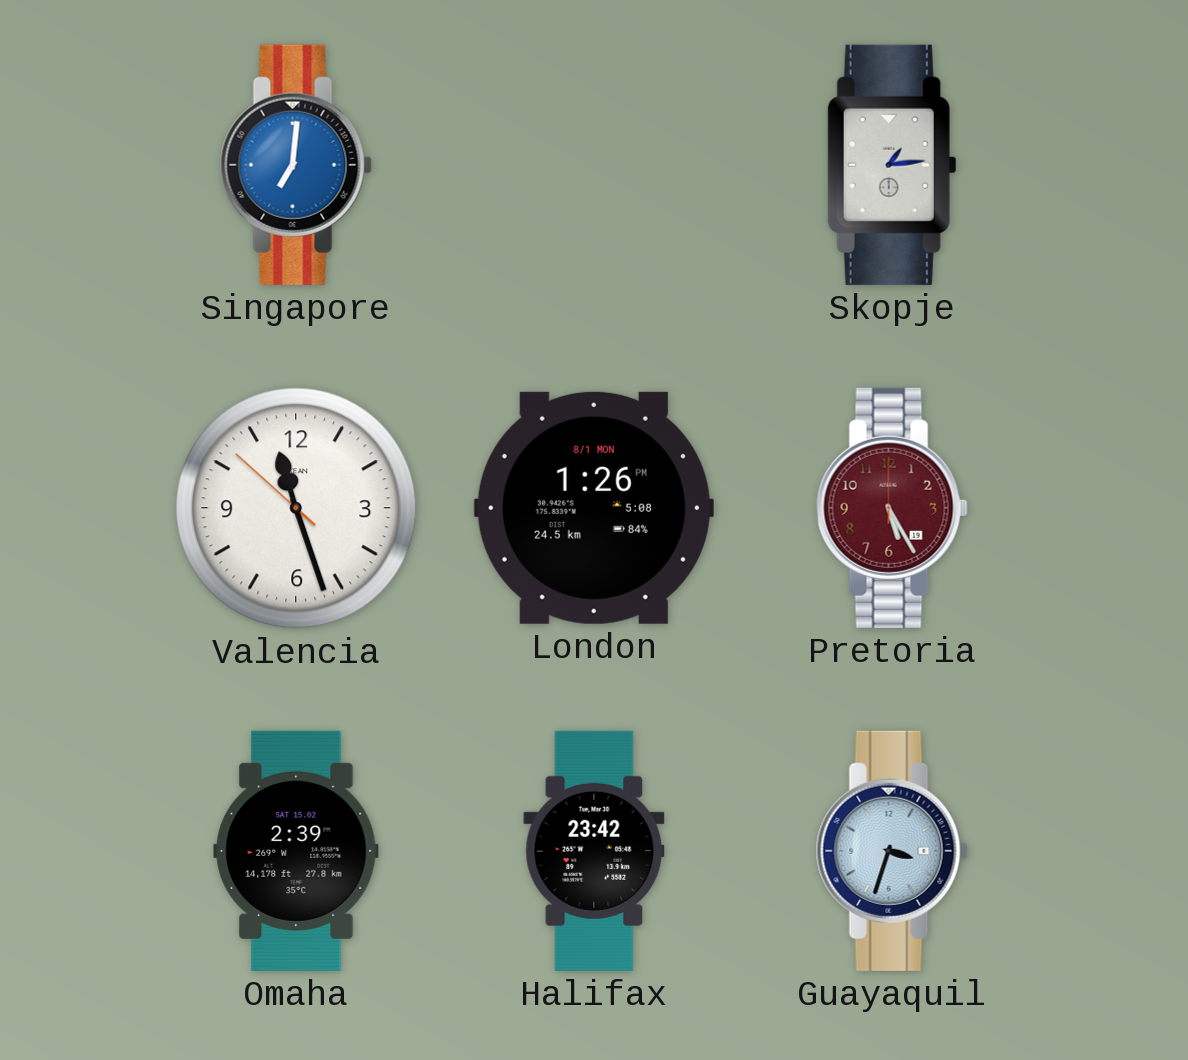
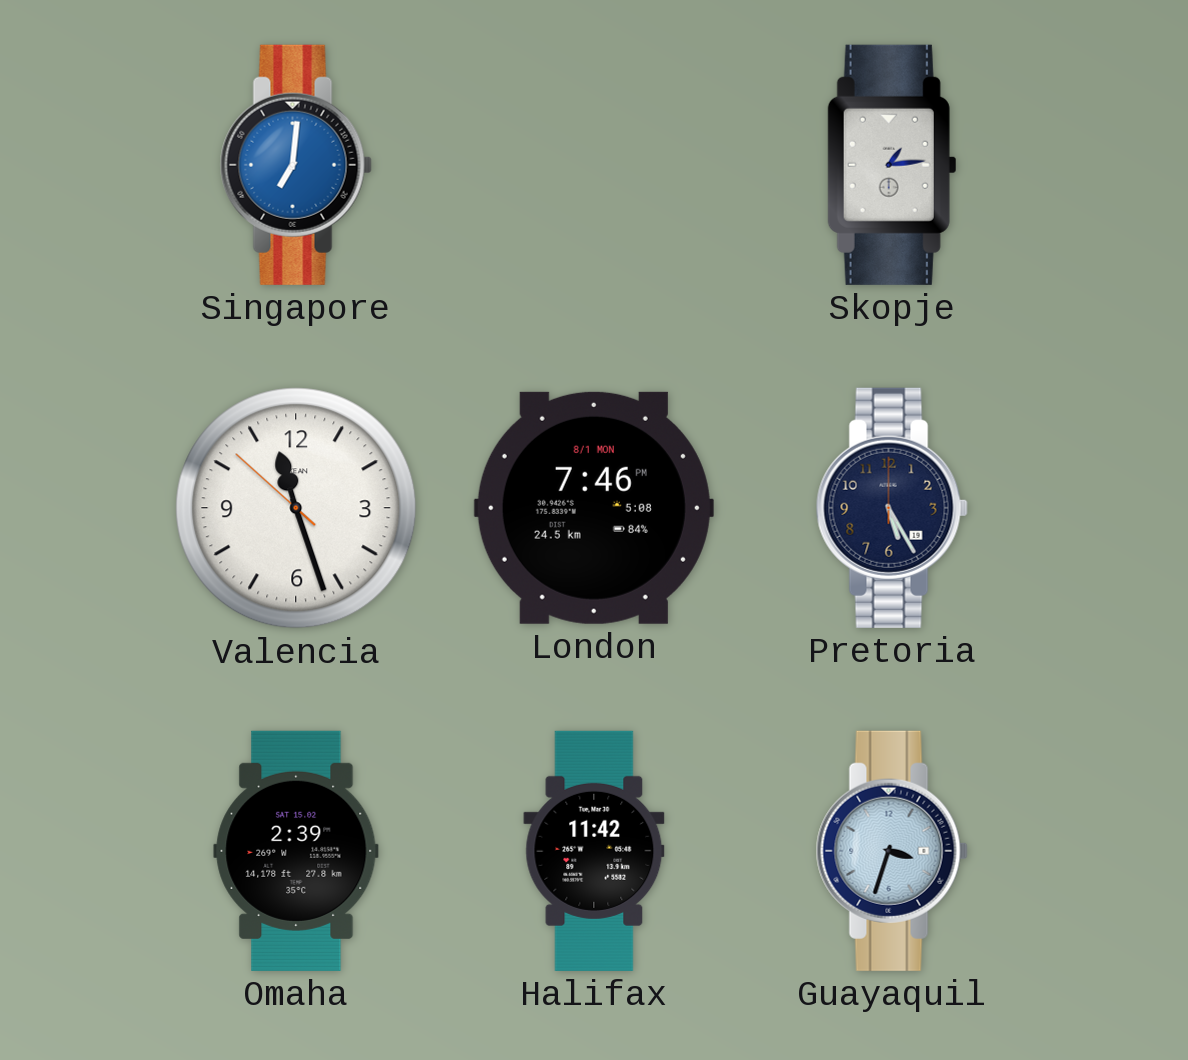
London: 1:26 -> 7:46 (594, 508)
Pretoria dial: burgundy -> navy (892, 508)
Halifax: 23:42 -> 11:42 (594, 851)
